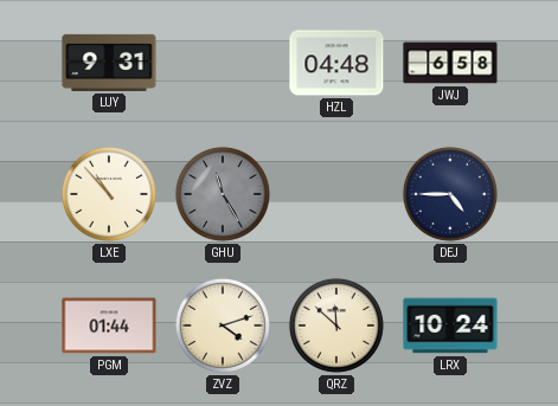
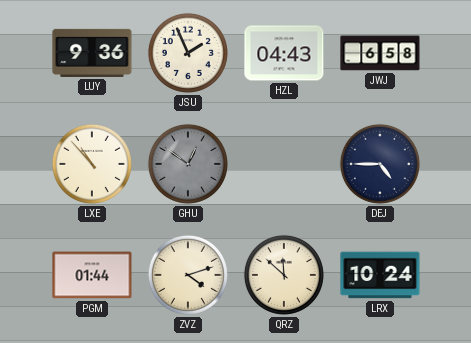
LUY: 9:31 -> 9:36 (92, 53)
JSU: none -> 1:56 (188, 53)
HZL: 04:48 -> 04:43 (284, 53)
GHU: 11:25 -> 12:51 (188, 164)
